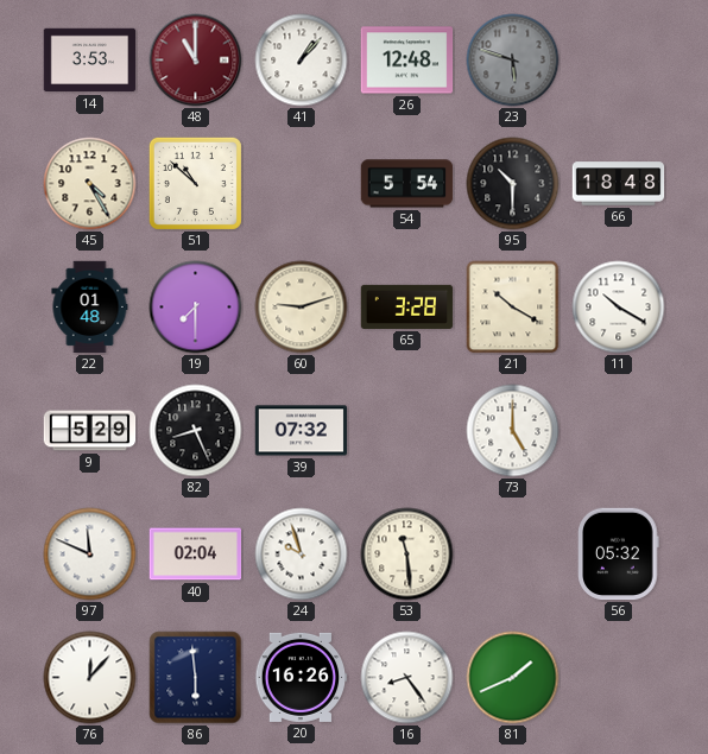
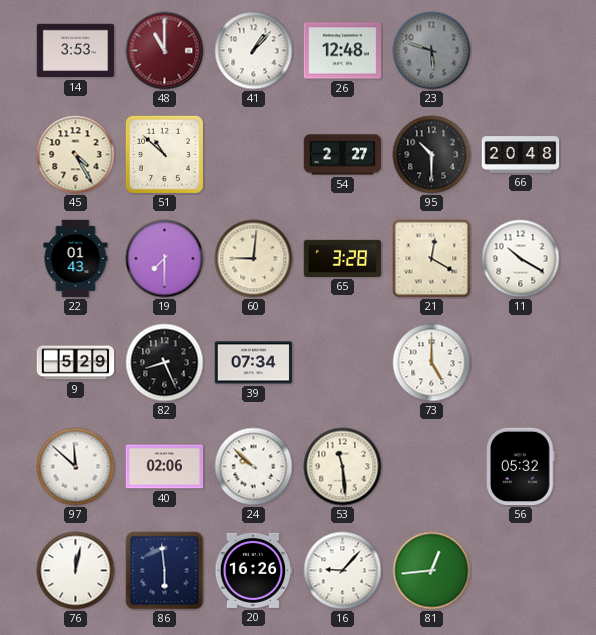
54: 5:54 -> 2:27 (343, 155)
66: 18:48 -> 20:48 (521, 155)
22: 01:48 -> 01:43 (76, 259)
60: 9:12 -> 9:01 (254, 259)
21: 10:20 -> 12:20 (432, 259)
39: 07:32 -> 07:34 (254, 363)
97: 11:49 -> 11:52 (76, 467)
40: 02:04 -> 02:06 (165, 467)
24: 9:57 -> 9:52 (254, 467)
76: 12:07 -> 12:02 (76, 571)
16: 8:24 -> 9:07 (343, 571)
81: 1:41 -> 12:44 (432, 571)
